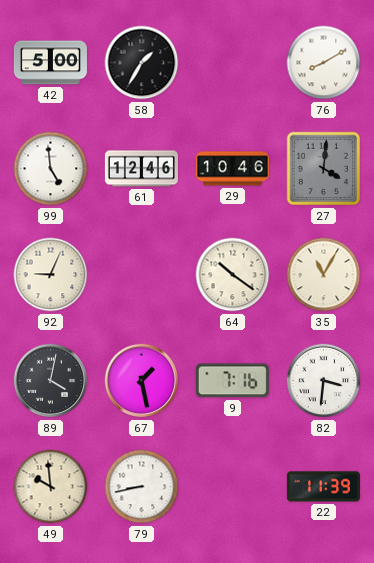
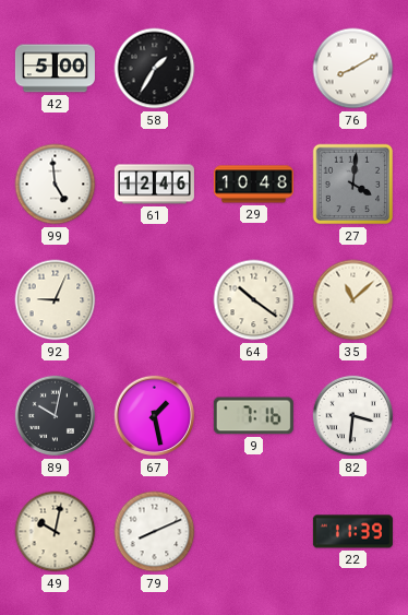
29: 10:46 -> 10:48 (253, 185)
35: 11:05 -> 11:08 (353, 300)
89: 4:02 -> 10:02 (56, 416)
49: 9:59 -> 10:02 (56, 532)
79: 8:43 -> 8:11 (155, 532)
